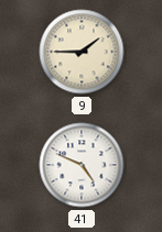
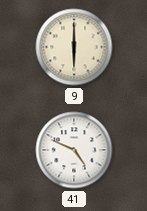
9: 1:45 -> 6:00 (74, 47)
